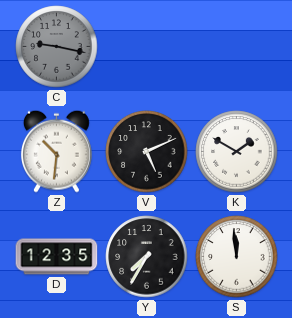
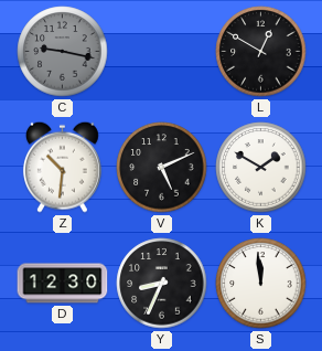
L: none -> 12:50 (261, 52)
D: 12:35 -> 12:30 (63, 284)
Y: 7:35 -> 8:34 (162, 284)
